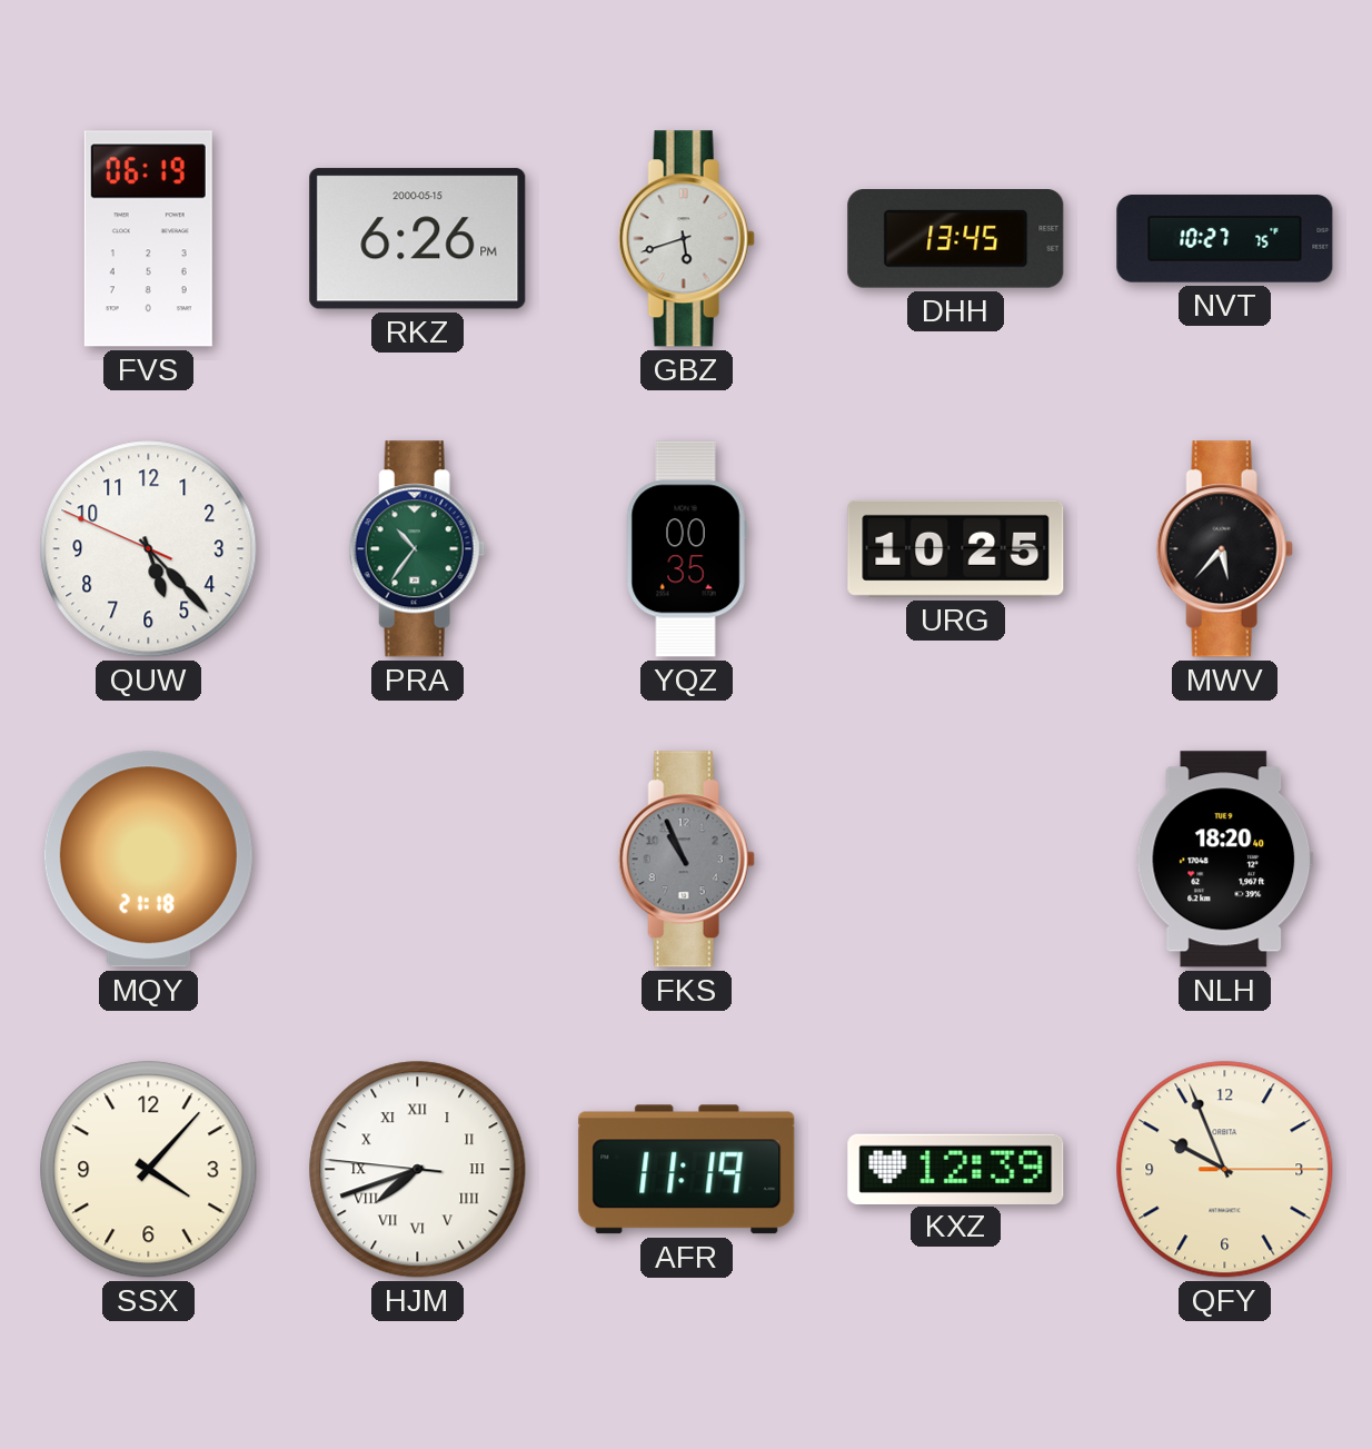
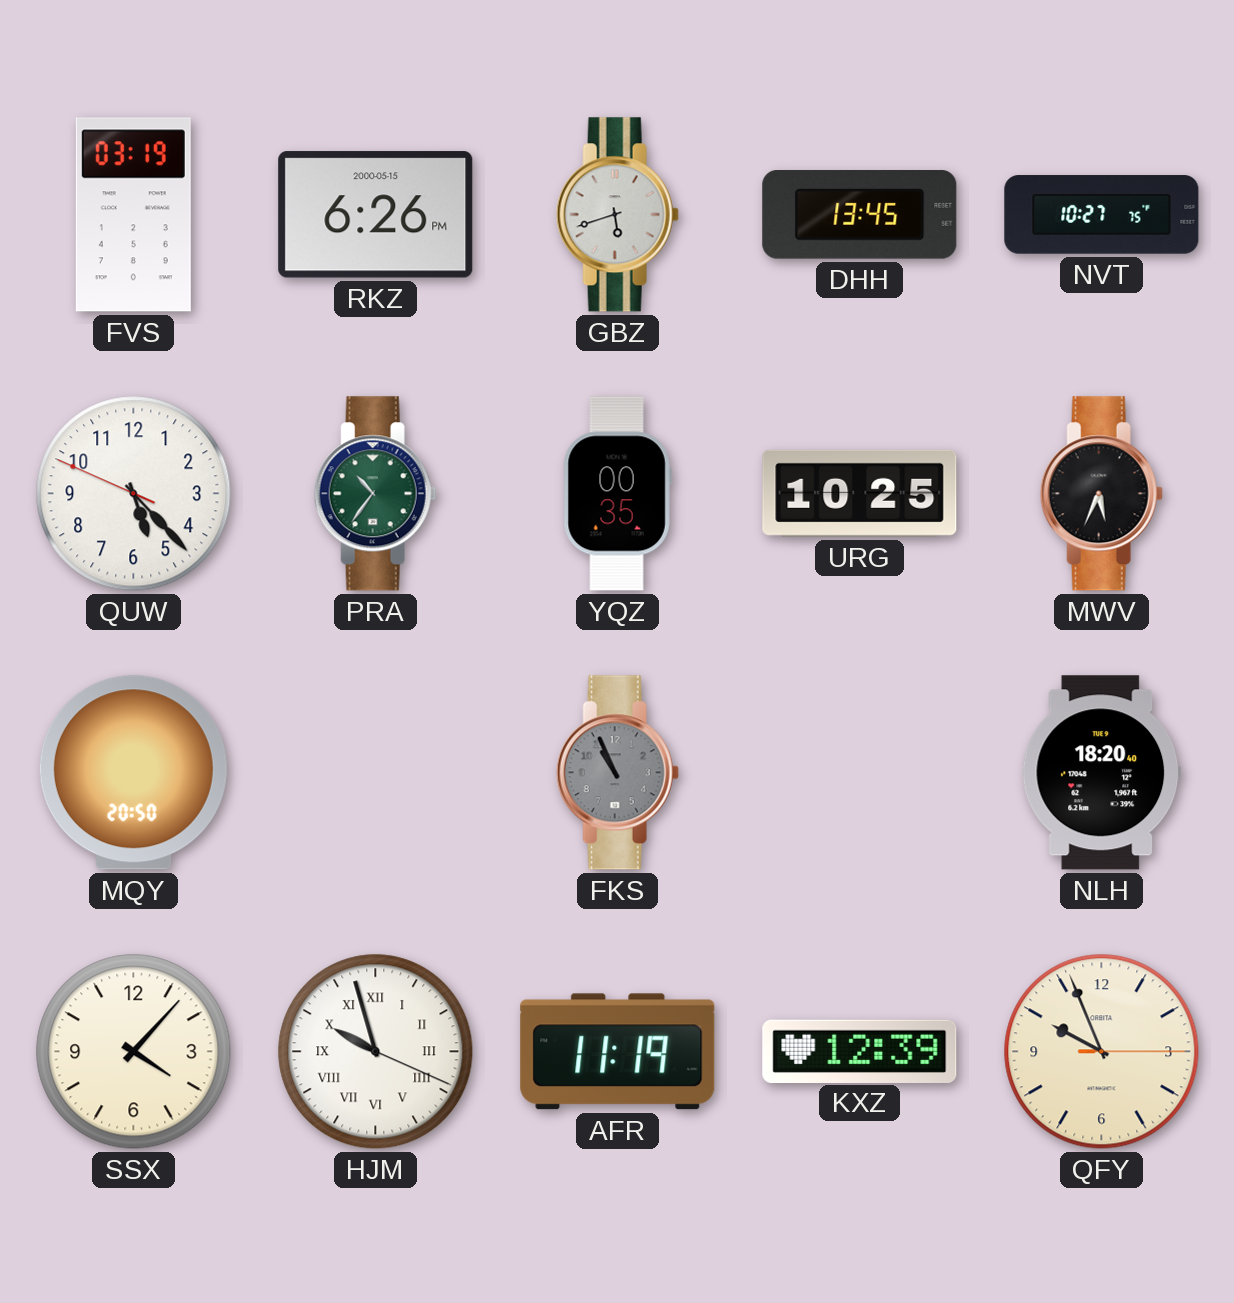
FVS: 06:19 -> 03:19 (133, 215)
MWV: 5:37 -> 5:34 (1101, 494)
MQY: 21:18 -> 20:50 (133, 773)
HJM: 7:41 -> 9:57 (376, 1052)
